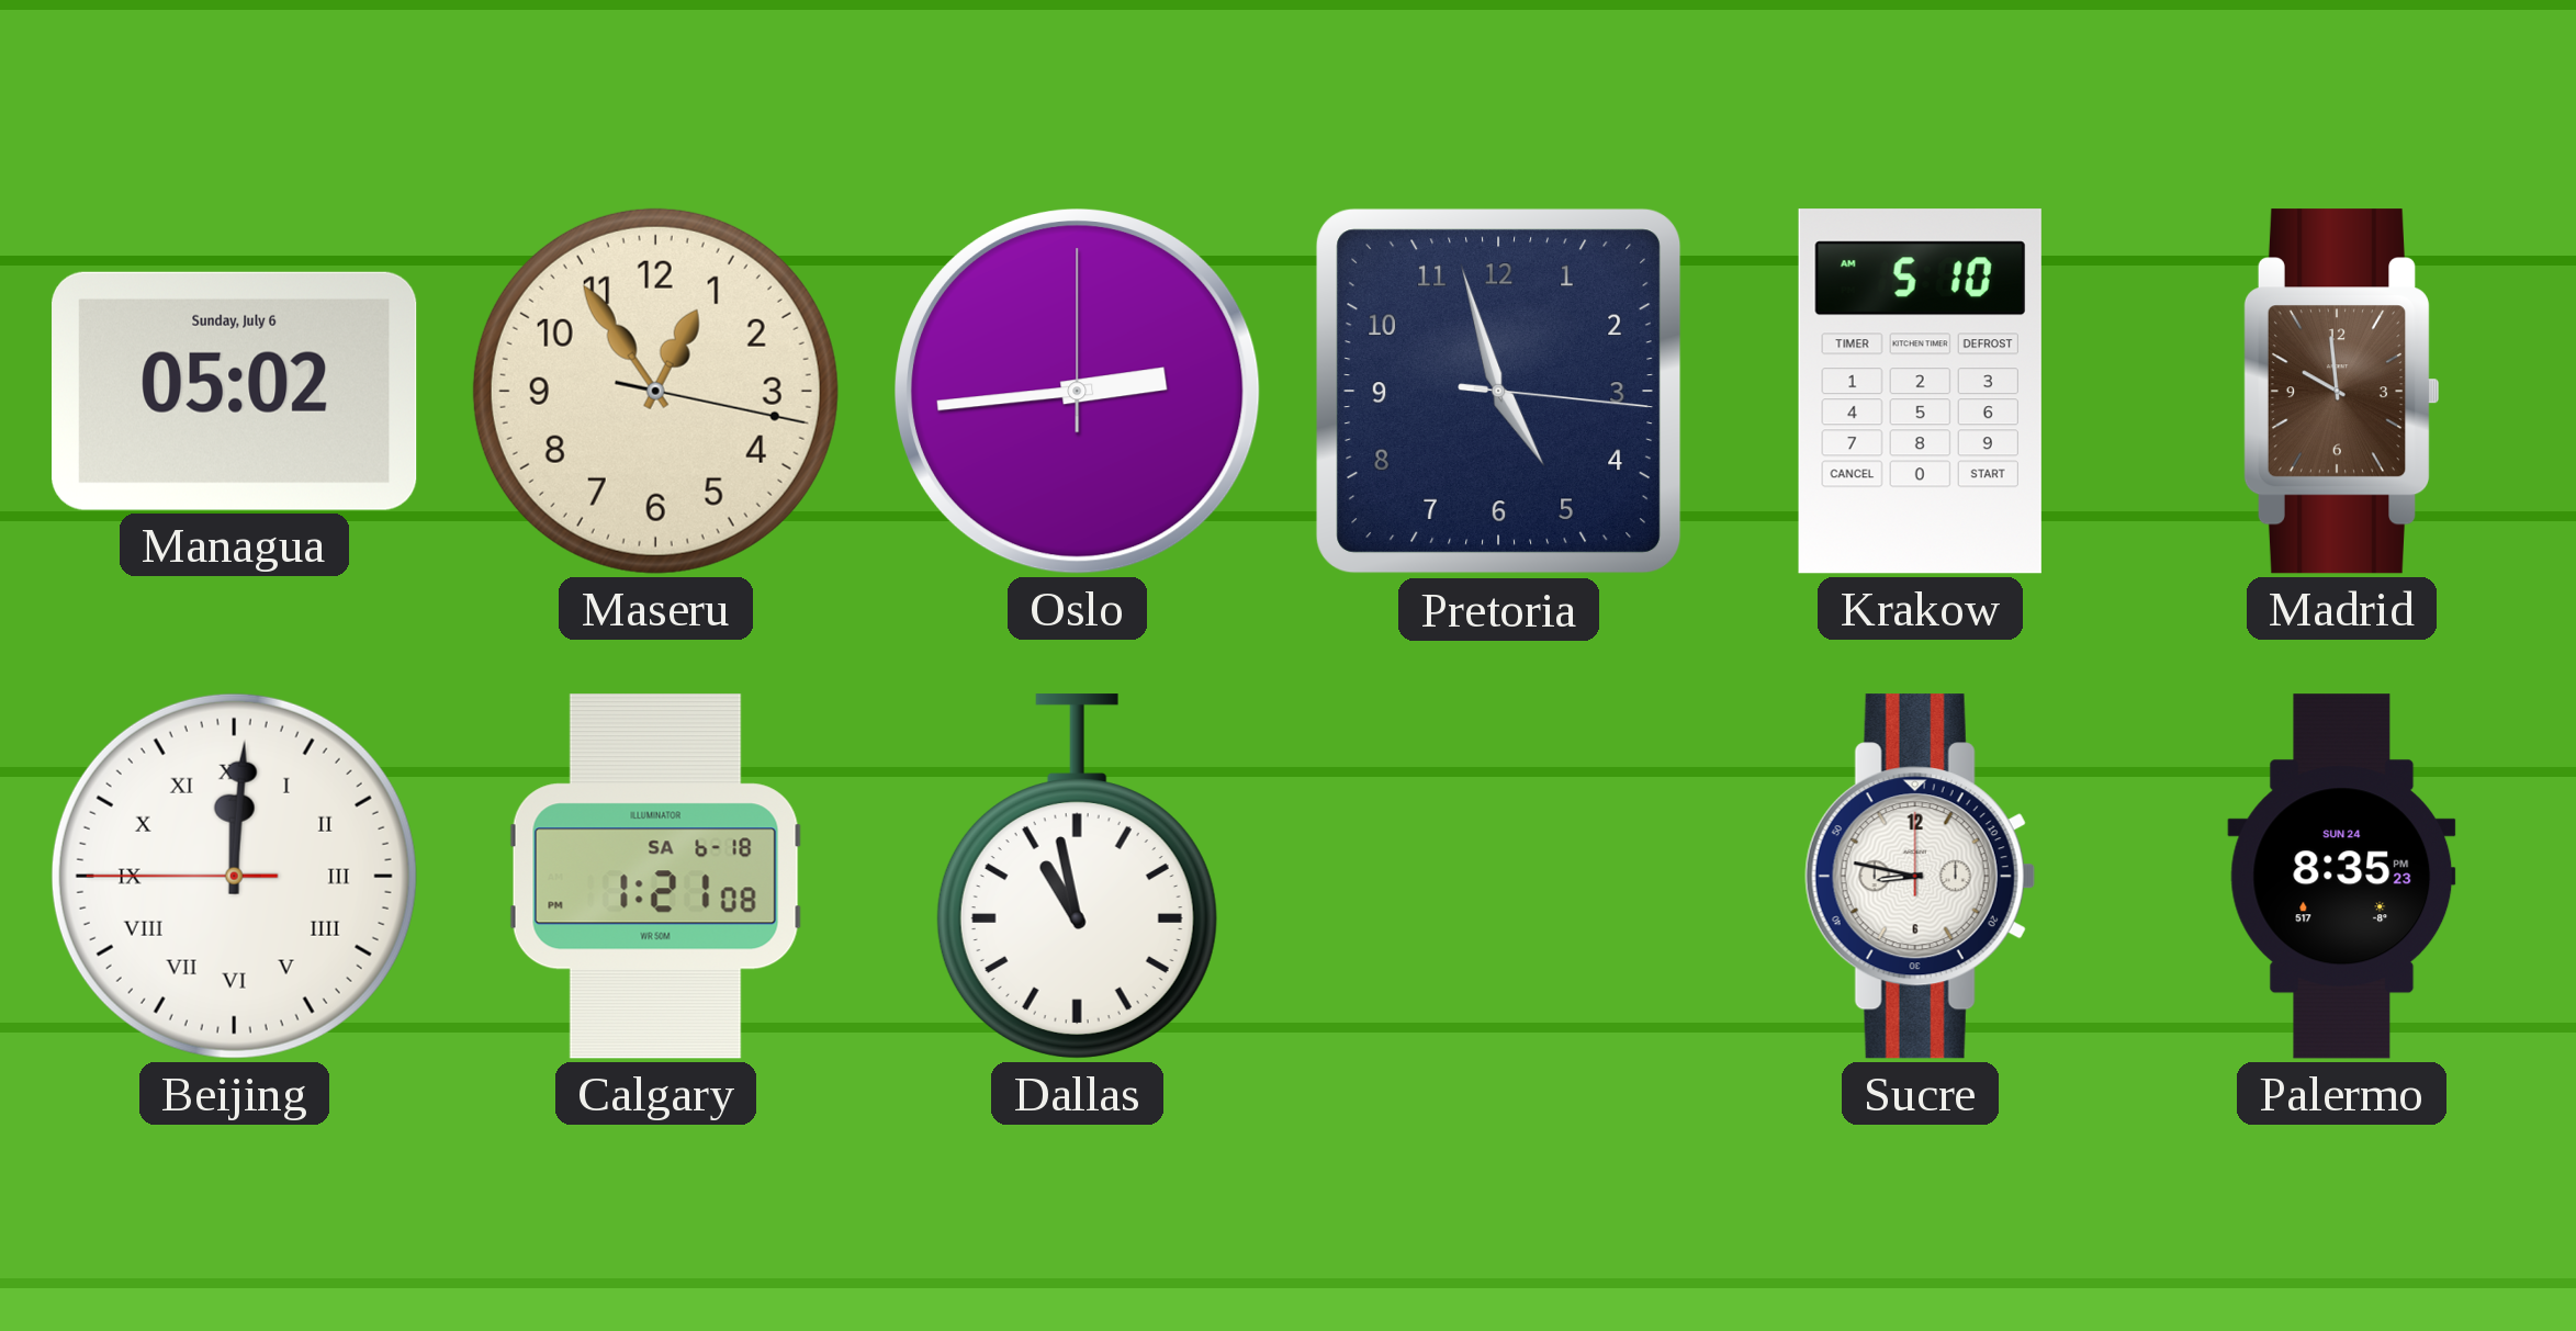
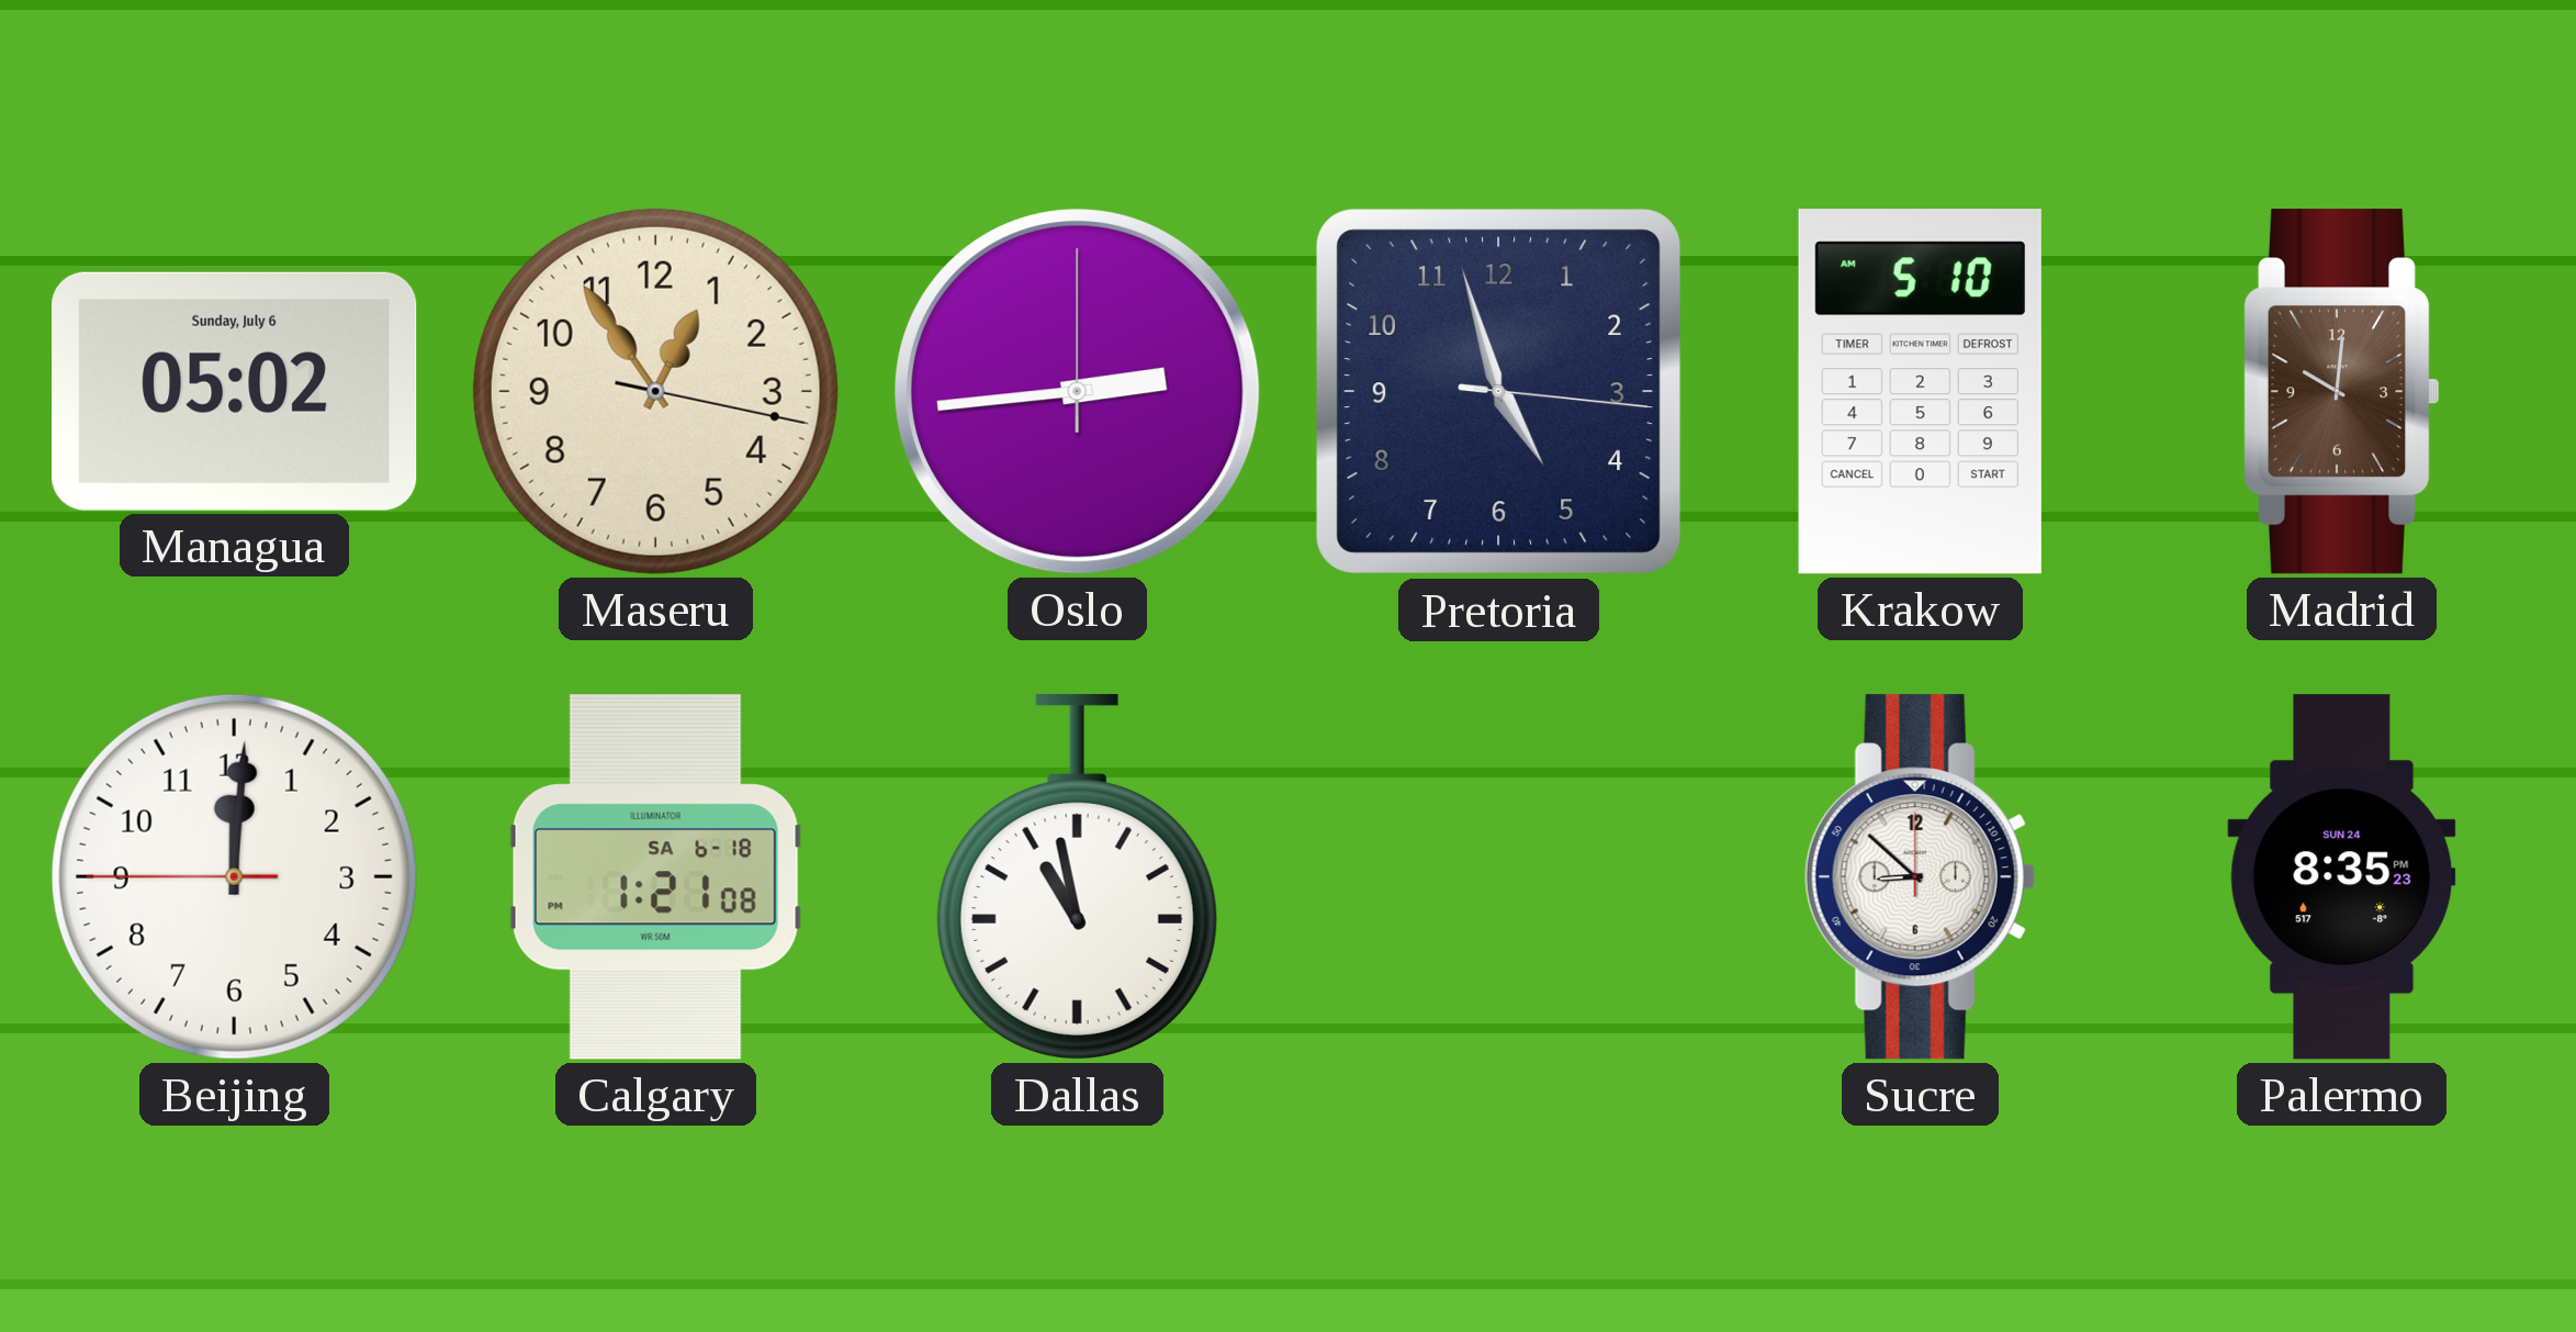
Madrid: 9:59 -> 10:01 (2340, 392)
Beijing numerals: Roman -> Arabic (234, 876)
Sucre: 8:47 -> 8:52 (1920, 877)
